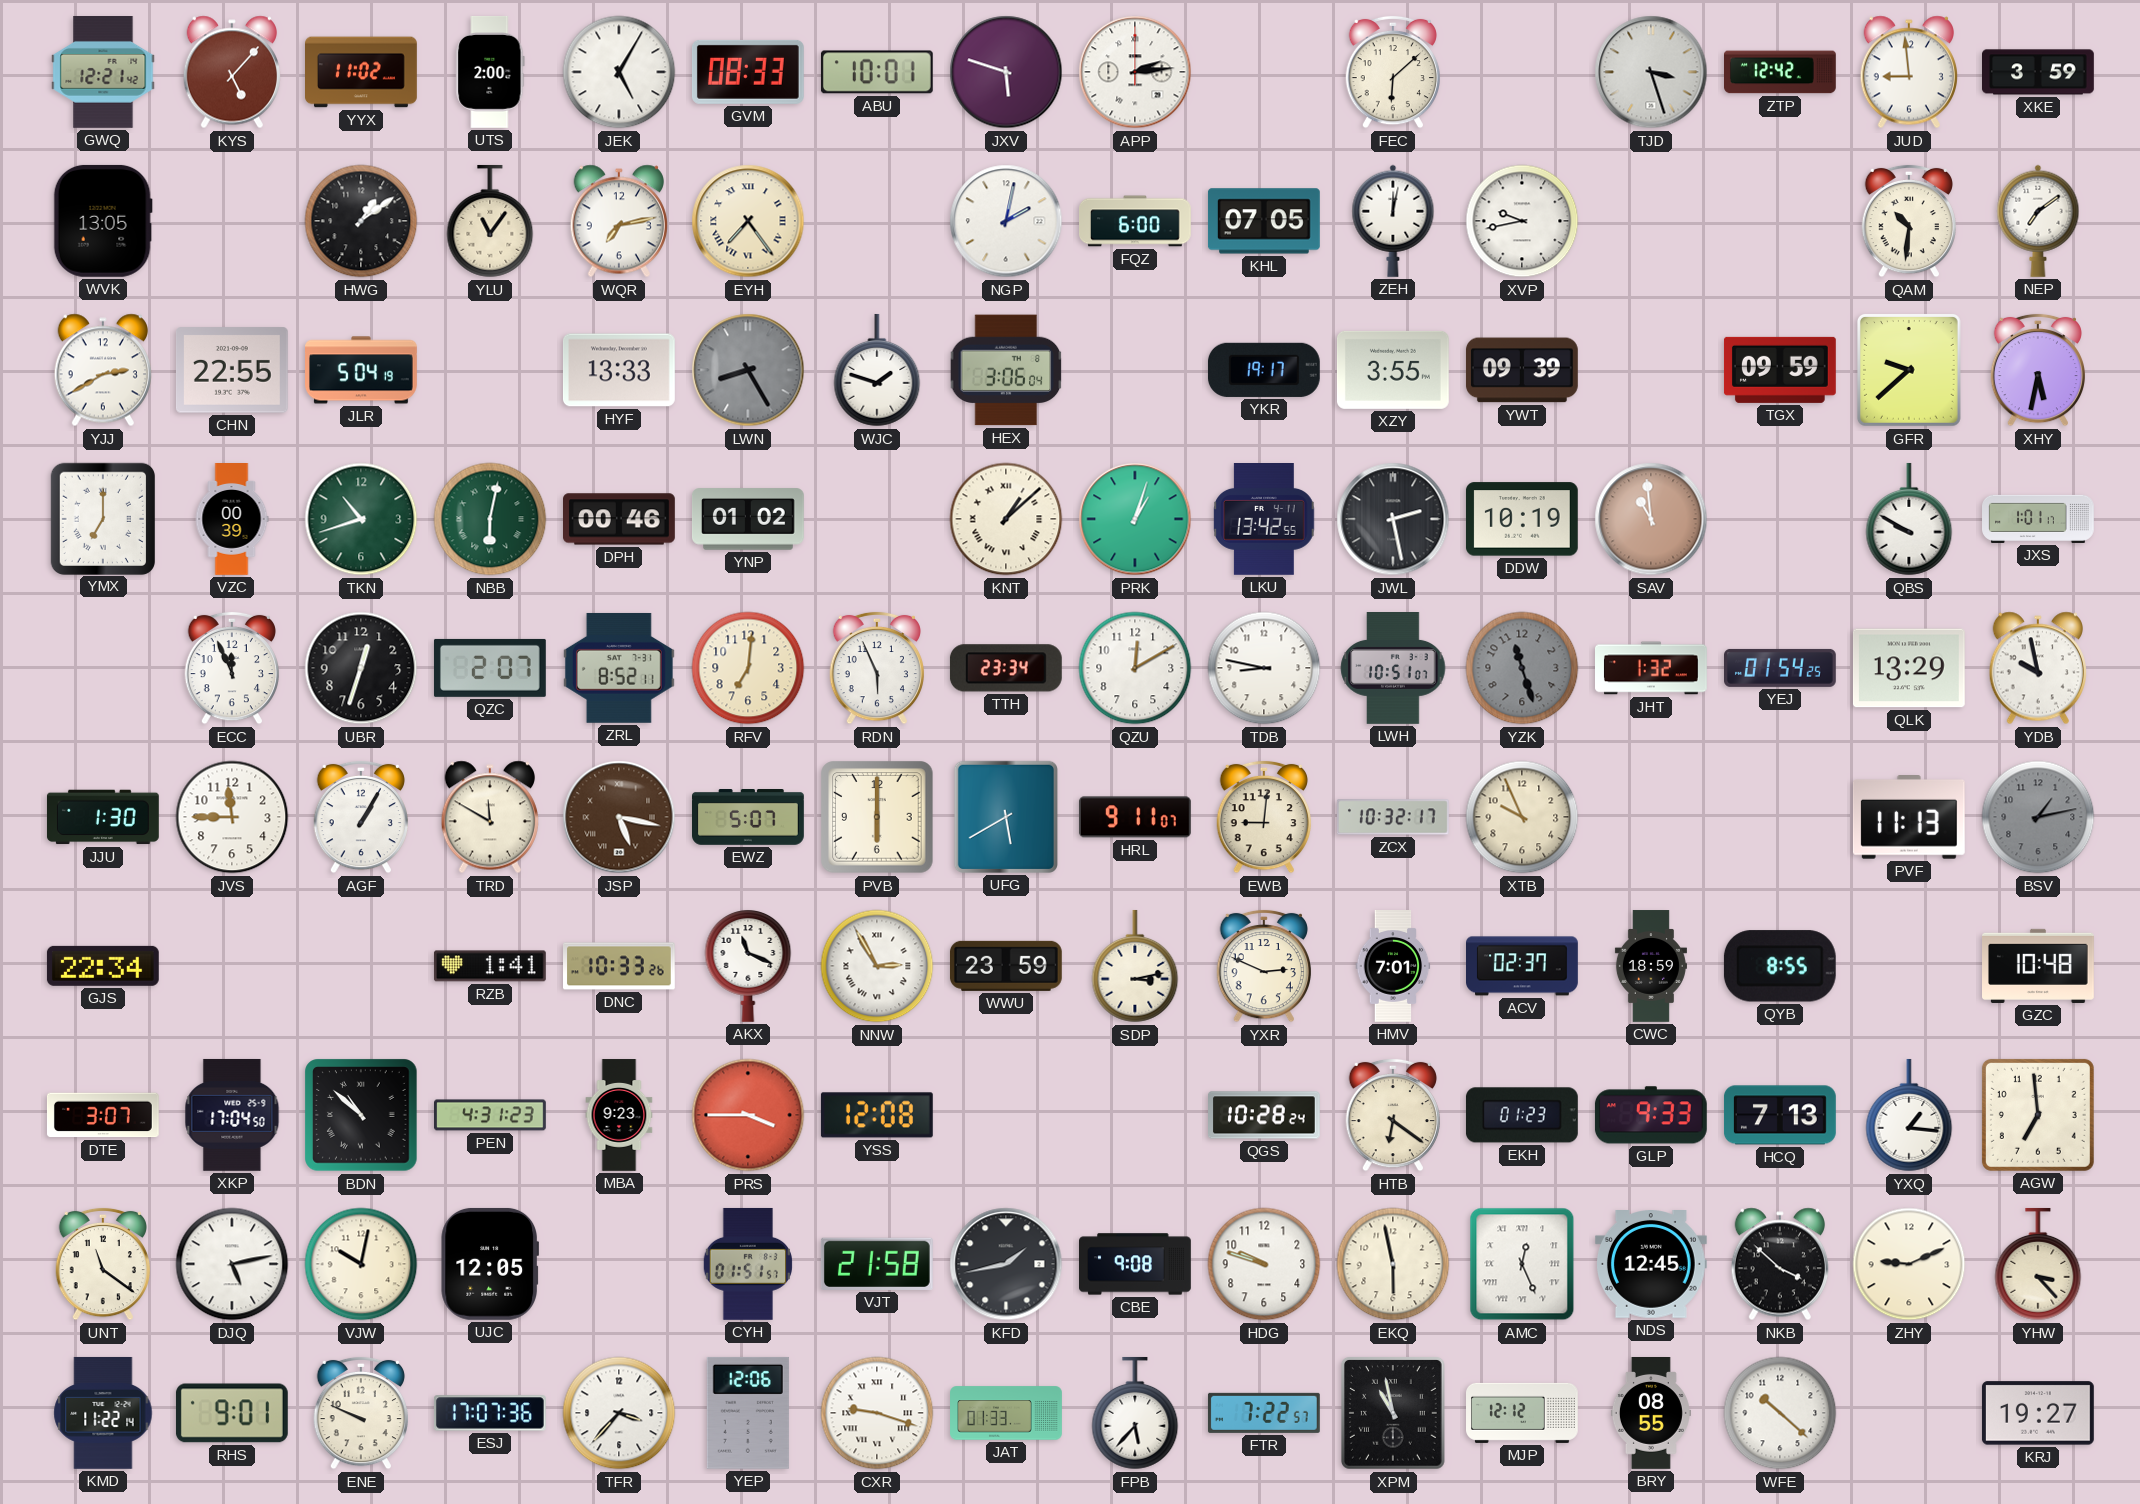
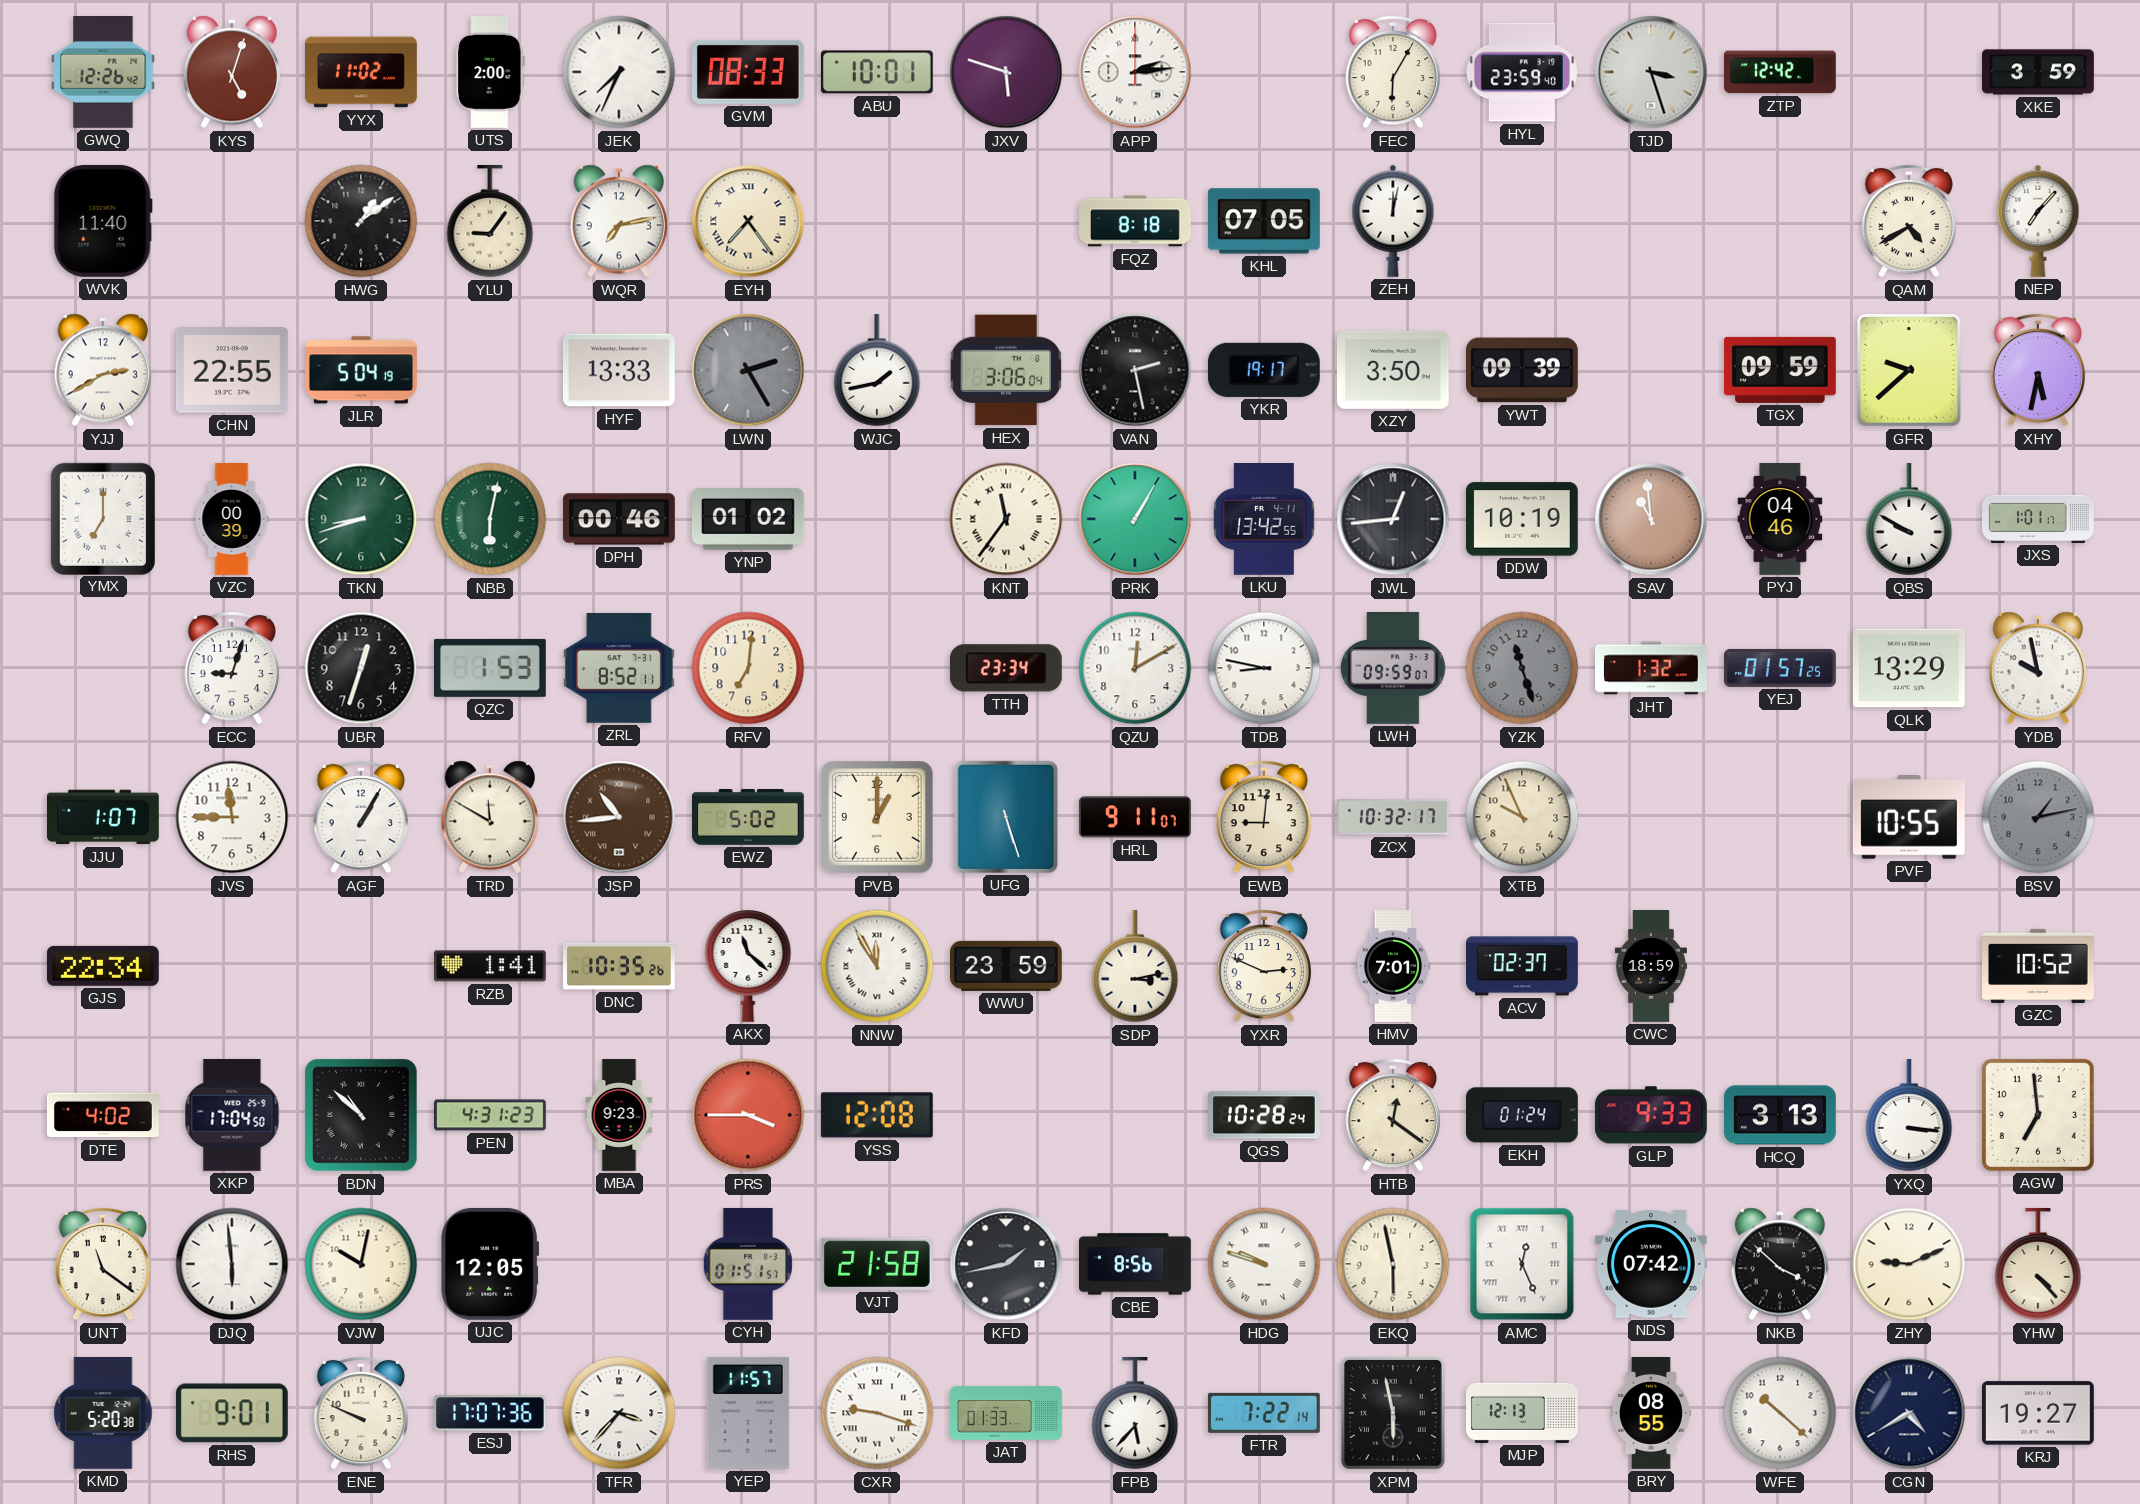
GWQ: 12:21 -> 12:26 (103, 73)
KYS: 5:07 -> 5:03 (231, 72)
JEK: 5:05 -> 7:34 (619, 72)
FEC: 6:08 -> 6:05 (1392, 72)
HYL: none -> 23:59 (1522, 72)
JUD: 8:59 -> none (1908, 72)
WVK: 13:05 -> 11:40 (103, 221)
YLU: 11:06 -> 9:06 (490, 222)
NGP: 2:02 -> none (1006, 221)
FQZ: 6:00 -> 8:18 (1136, 221)
XVP: 9:43 -> none (1522, 221)
QAM: 10:31 -> 4:40 (1908, 221)
NEP: 7:09 -> 7:07 (2038, 221)
LWN: 8:25 -> 2:25 (748, 370)
WJC: 1:48 -> 1:43 (877, 371)
VAN: none -> 2:28 (1135, 370)
XZY: 3:55 -> 3:50 (1393, 370)
TKN: 10:42 -> 8:42 (361, 519)
KNT: 1:08 -> 11:36 (1006, 519)
PRK: 1:03 -> 1:05 (1135, 519)
JWL: 2:28 -> 12:44 (1393, 519)
PYJ: none -> 04:46 (1780, 520)
ECC: 11:56 -> 9:03 (231, 668)
QZC: 2:07 -> 1:53 (490, 668)
RDN: 5:56 -> none (876, 668)
LWH: 10:51 -> 09:59 (1393, 669)
YEJ: 01:54 -> 01:57 (1781, 668)
JJU: 1:30 -> 1:07 (103, 817)
JSP: 5:17 -> 10:44 (619, 817)
EWZ: 5:07 -> 5:02 (749, 818)
PVB: 6:00 -> 1:00 (877, 817)
UFG: 5:40 -> 5:27 (1006, 817)
PVF: 11:13 -> 10:55 (1909, 818)
DNC: 10:33 -> 10:35 (620, 966)
AKX: 11:19 -> 11:22 (748, 966)
NNW: 2:55 -> 11:55 (877, 966)
QYB: 8:55 -> none (1780, 966)
GZC: 10:48 -> 10:52 (2039, 966)
DTE: 3:07 -> 4:02 (103, 1115)
HTB: 6:21 -> 12:21 (1392, 1115)
EKH: 01:23 -> 01:24 (1522, 1115)
HCQ: 7:13 -> 3:13 (1780, 1115)
YXQ: 1:16 -> 3:16 (1909, 1116)
DJQ: 5:13 -> 5:59 (232, 1264)
CBE: 9:08 -> 8:56 (1136, 1264)
HDG numerals: Arabic -> Roman (1264, 1264)
NDS: 12:45 -> 07:42 (1651, 1265)
YHW: 3:23 -> 4:23 (2038, 1265)
KMD: 11:22 -> 5:20 (103, 1413)
YEP: 12:06 -> 11:57 (748, 1413)
FTR: 7:22:57 -> 7:22:14 (1264, 1413)
XPM: 10:58 -> 5:58 (1393, 1414)
MJP: 12:12 -> 12:13 (1523, 1413)
CGN: none -> 4:40 (1909, 1413)
